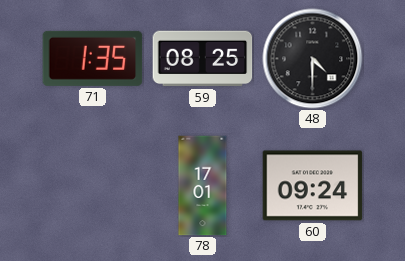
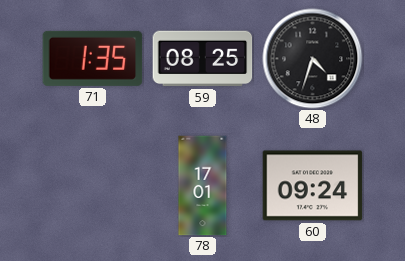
48: 4:30 -> 4:33 (313, 59)
